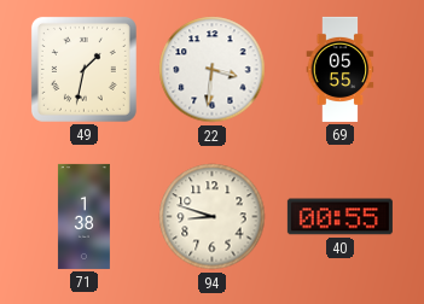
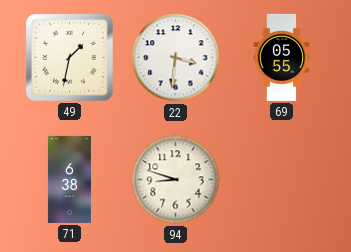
71: 1:38 -> 6:38 (69, 179)
40: 00:55 -> none (339, 217)
